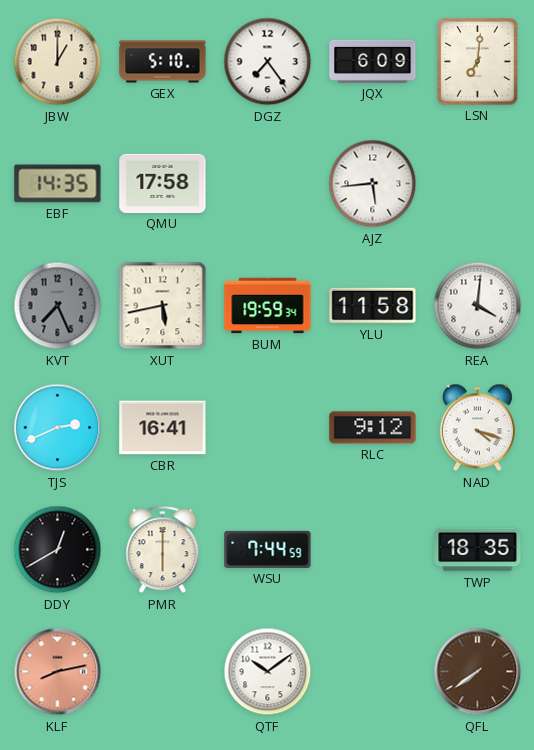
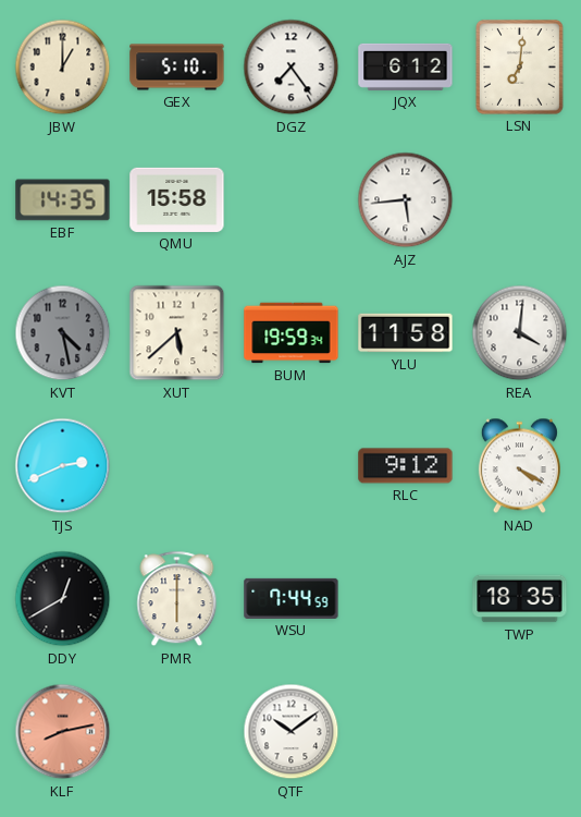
JQX: 6:09 -> 6:12 (406, 66)
QMU: 17:58 -> 15:58 (177, 199)
KVT: 7:26 -> 4:28 (63, 333)
XUT: 5:43 -> 5:38 (177, 333)
CBR: 16:41 -> none (163, 428)
NAD: 4:18 -> 4:20 (519, 466)
QFL: 7:39 -> none (478, 672)
